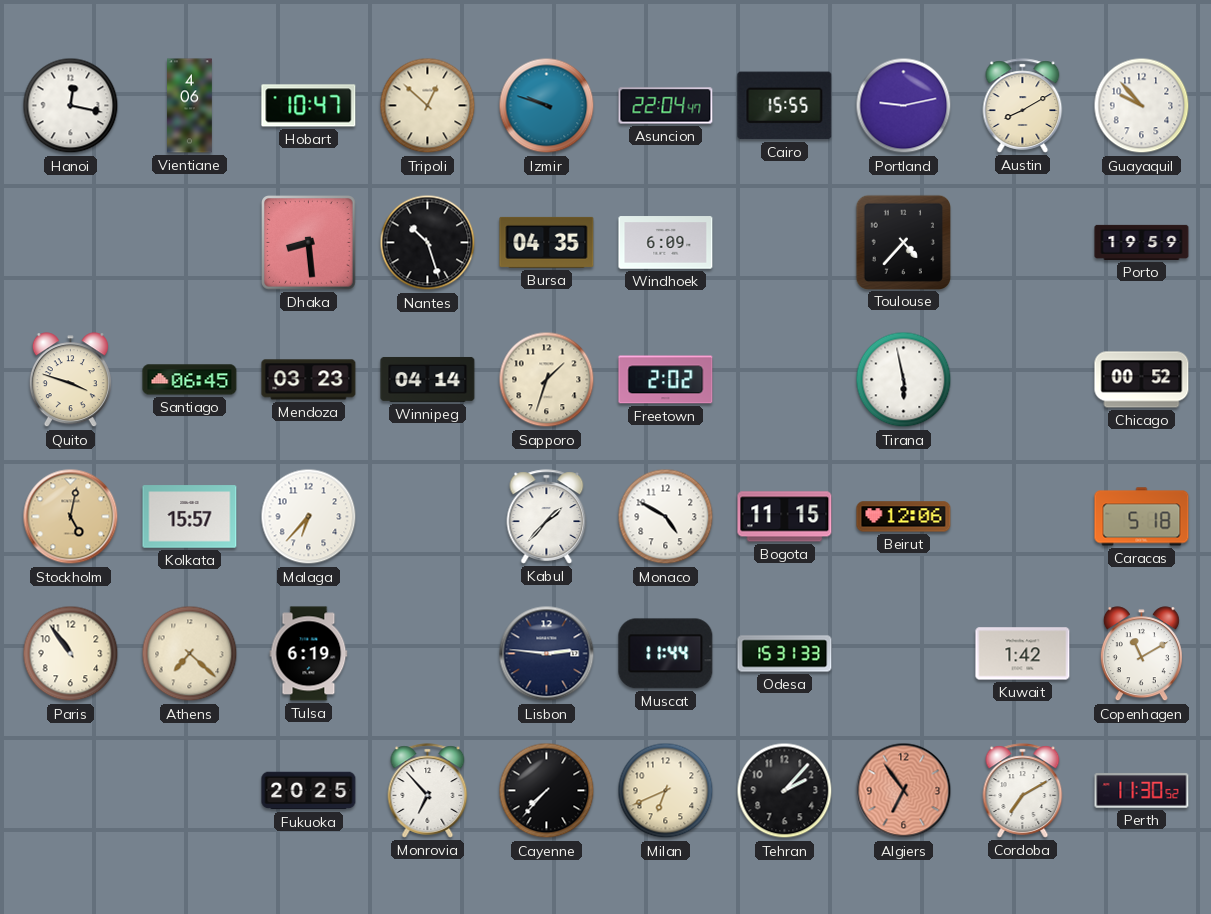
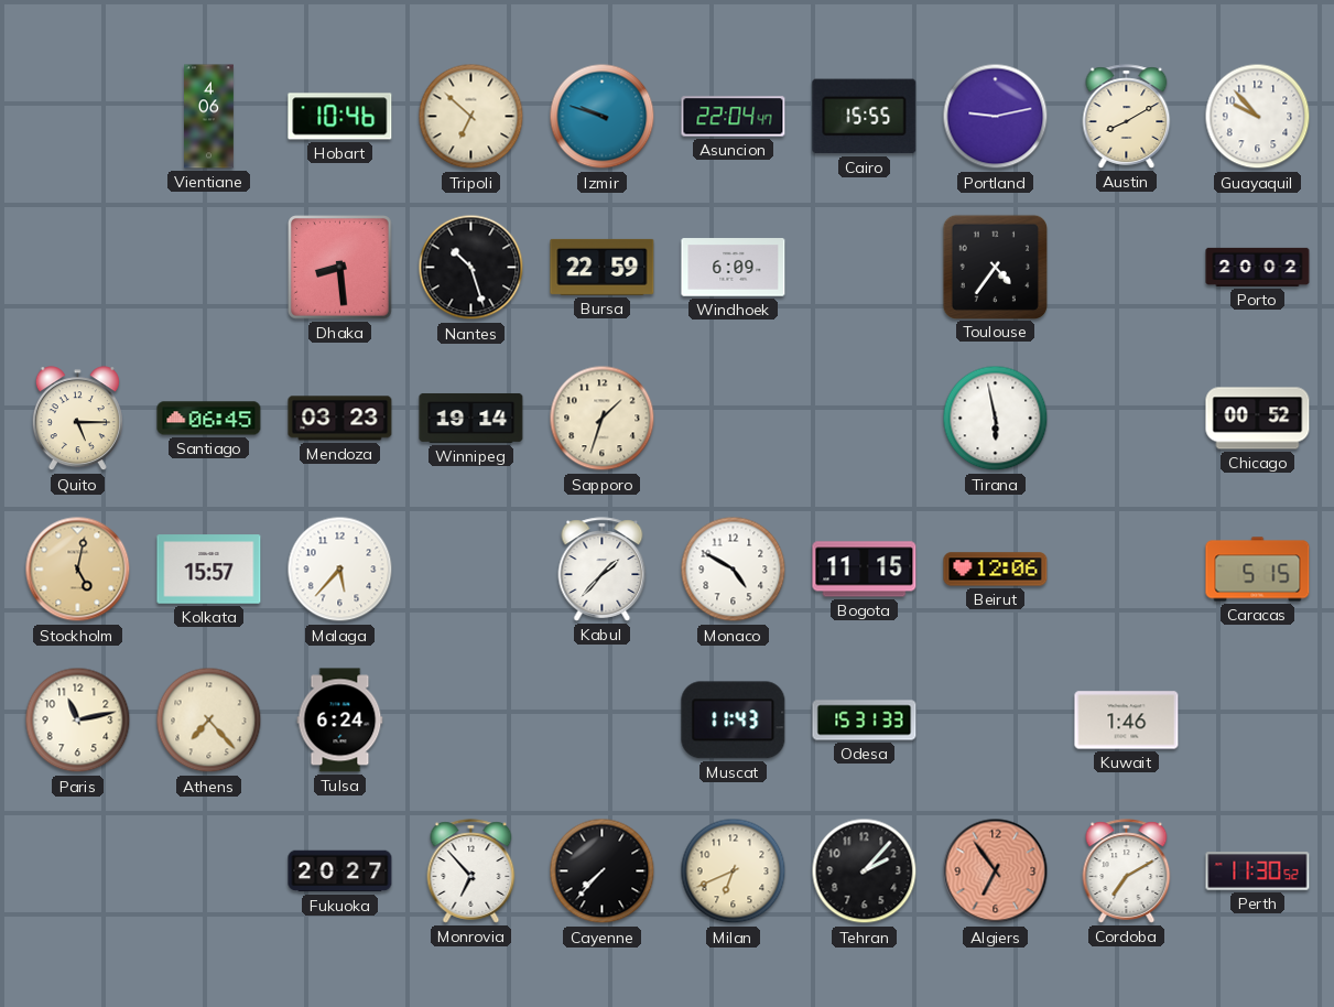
Hanoi: 12:17 -> none (71, 106)
Hobart: 10:47 -> 10:46 (340, 117)
Tripoli: 12:52 -> 6:52 (471, 117)
Bursa: 04:35 -> 22:59 (603, 267)
Toulouse: 4:37 -> 4:36 (995, 267)
Porto: 19:59 -> 20:02 (1258, 267)
Quito: 3:48 -> 5:15 (77, 419)
Winnipeg: 04:14 -> 19:14 (471, 418)
Freetown: 2:02 -> none (666, 380)
Malaga: 6:37 -> 5:37 (340, 570)
Caracas: 5:18 -> 5:15 (1258, 570)
Paris: 10:54 -> 11:13 (78, 721)
Athens: 7:22 -> 7:23 (209, 721)
Tulsa: 6:19 -> 6:24 (340, 721)
Lisbon: 2:46 -> none (547, 654)
Muscat: 11:44 -> 11:43 (734, 721)
Kuwait: 1:42 -> 1:46 (1127, 721)
Copenhagen: 11:10 -> none (1141, 654)
Fukuoka: 20:25 -> 20:27 (340, 871)
